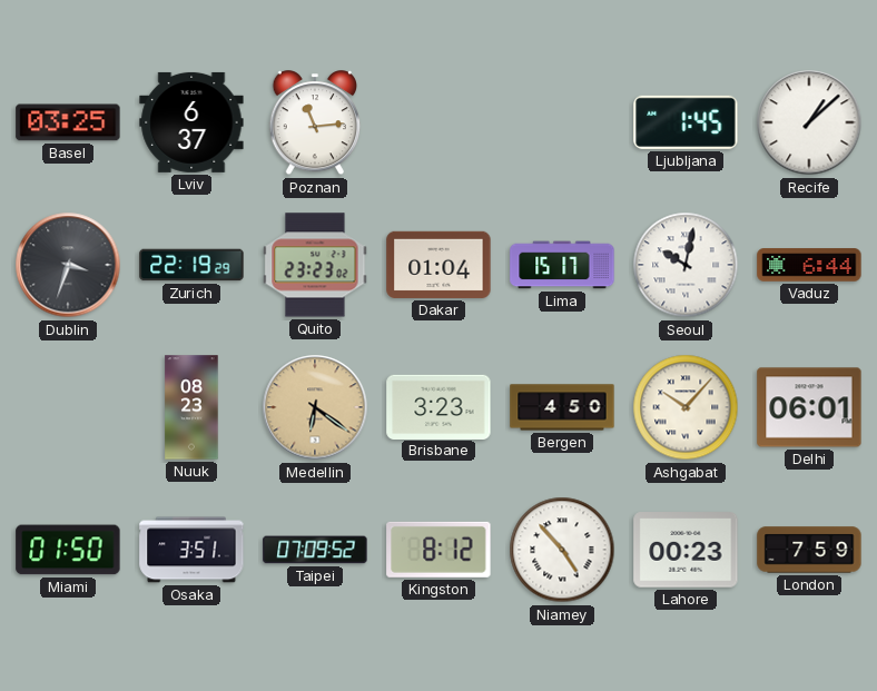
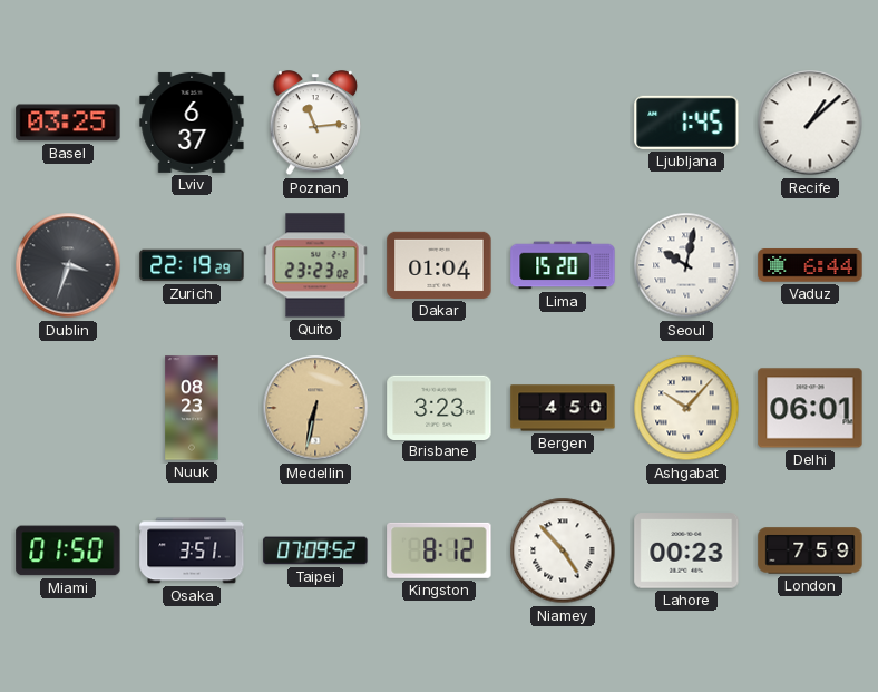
Lima: 15:17 -> 15:20 (563, 265)
Medellin: 6:21 -> 6:32 (315, 408)
